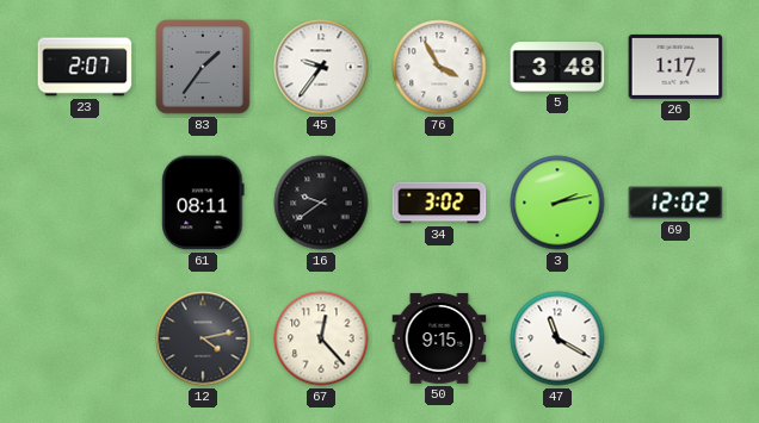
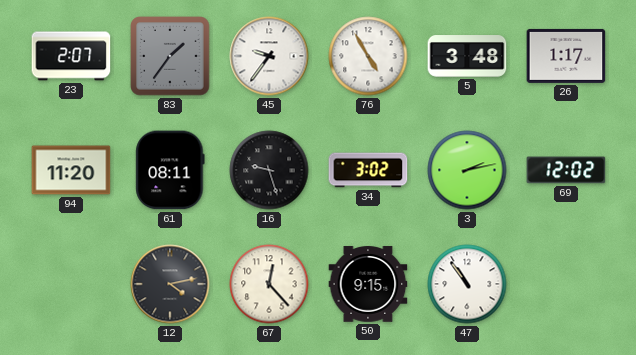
76: 3:55 -> 4:55 (368, 56)
94: none -> 11:20 (71, 170)
16: 9:39 -> 9:27 (269, 170)
47: 11:20 -> 10:54 (467, 284)
